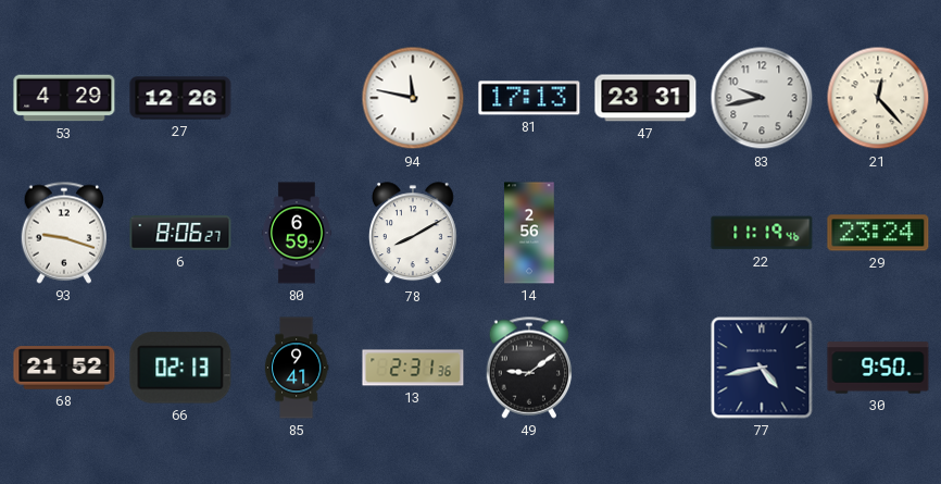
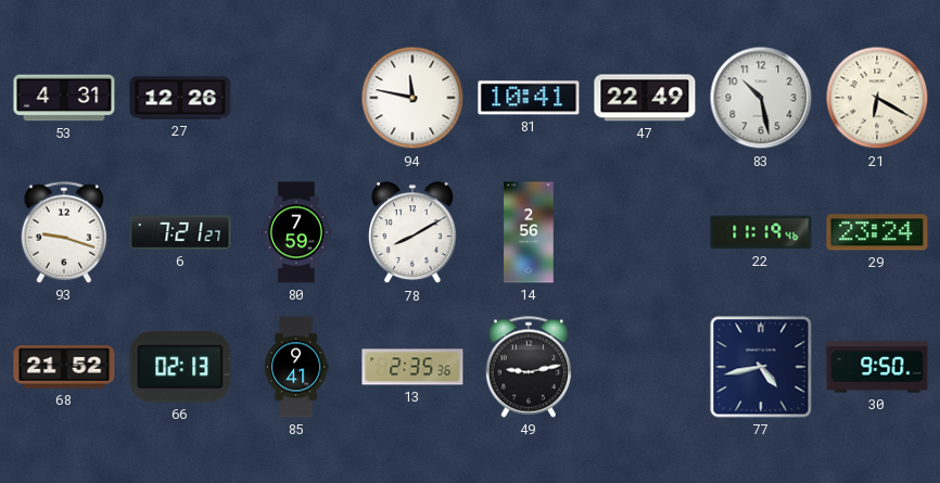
53: 4:29 -> 4:31 (64, 98)
81: 17:13 -> 10:41 (529, 98)
47: 23:31 -> 22:49 (645, 98)
83: 9:43 -> 10:28 (761, 98)
21: 12:23 -> 6:20 (877, 98)
6: 8:06 -> 7:21 (180, 232)
80: 6:59 -> 7:59 (296, 232)
13: 2:31 -> 2:35 (412, 367)
49: 9:09 -> 9:13 (529, 367)
